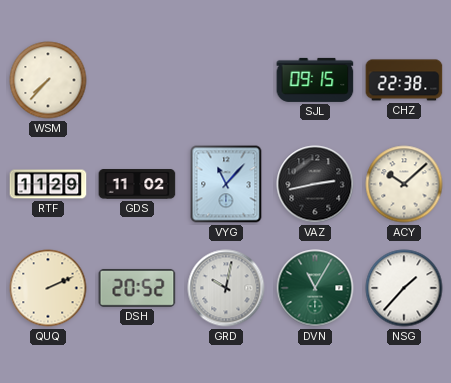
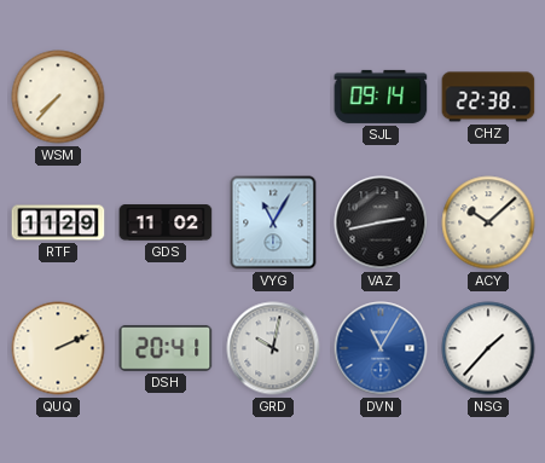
SJL: 09:15 -> 09:14 (381, 97)
VYG: 11:07 -> 11:05 (273, 222)
DSH: 20:52 -> 20:41 (166, 348)
DVN dial: green -> blue (381, 348)
